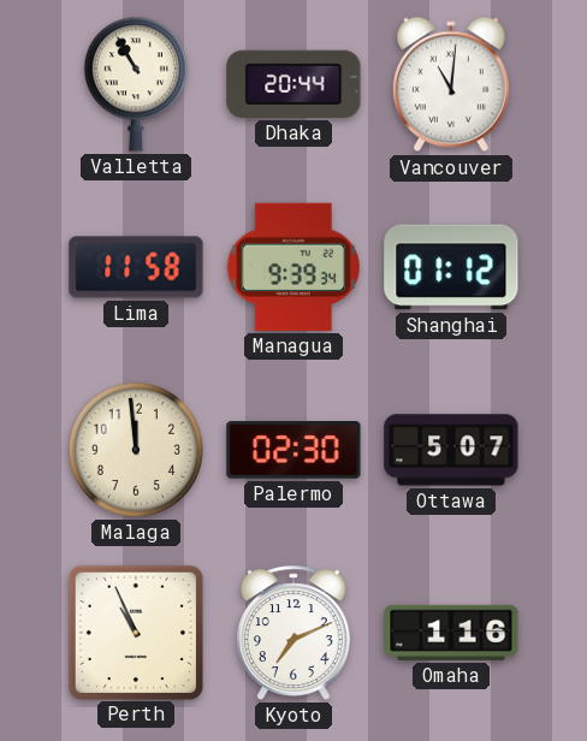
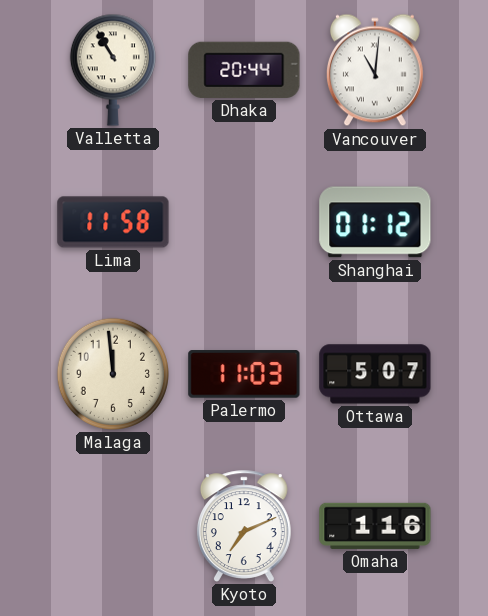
Managua: 9:39 -> none (293, 267)
Palermo: 02:30 -> 11:03 (244, 374)
Perth: 10:56 -> none (135, 632)
